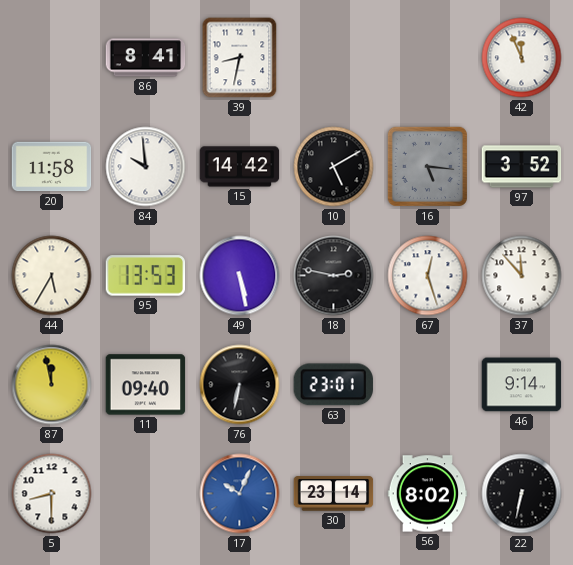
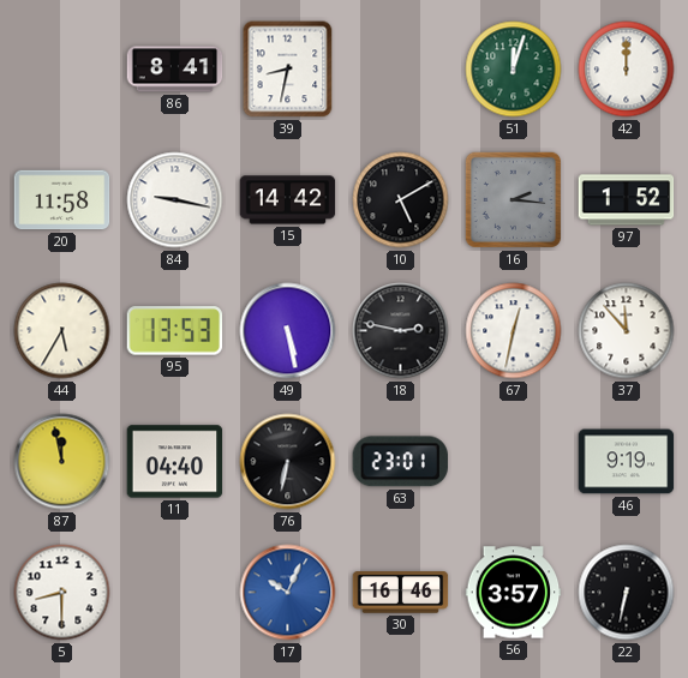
51: none -> 12:03 (514, 70)
42: 11:56 -> 12:00 (627, 70)
84: 9:59 -> 9:17 (175, 200)
16: 5:16 -> 2:16 (513, 199)
97: 3:52 -> 1:52 (627, 200)
67: 12:27 -> 12:32 (514, 331)
11: 09:40 -> 04:40 (175, 462)
46: 9:14 -> 9:19 (627, 462)
30: 23:14 -> 16:46 (401, 593)
56: 8:02 -> 3:57 (514, 593)
